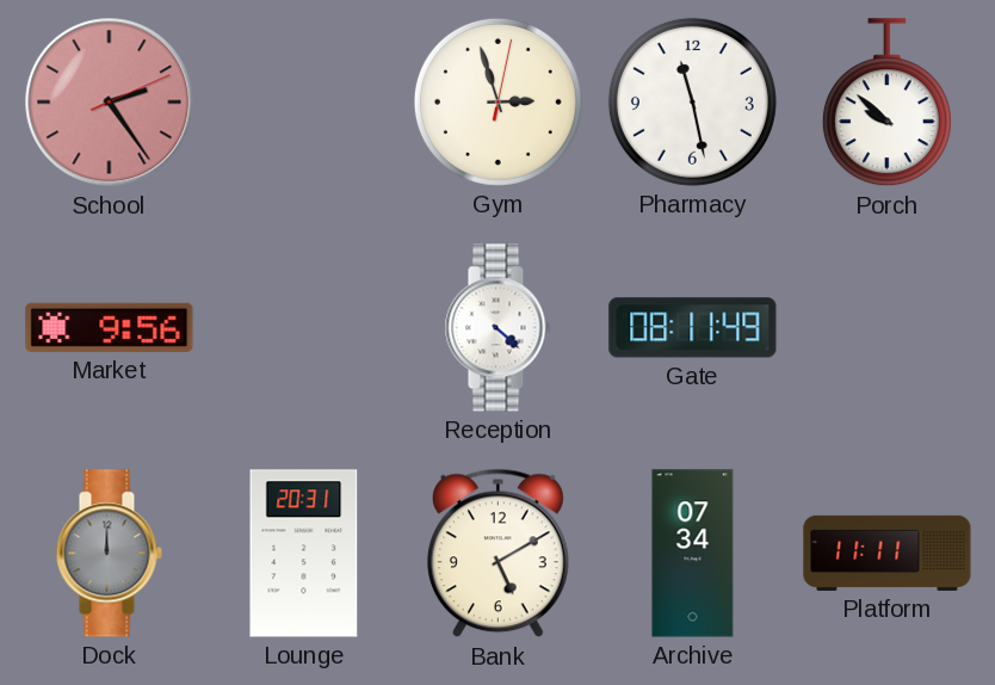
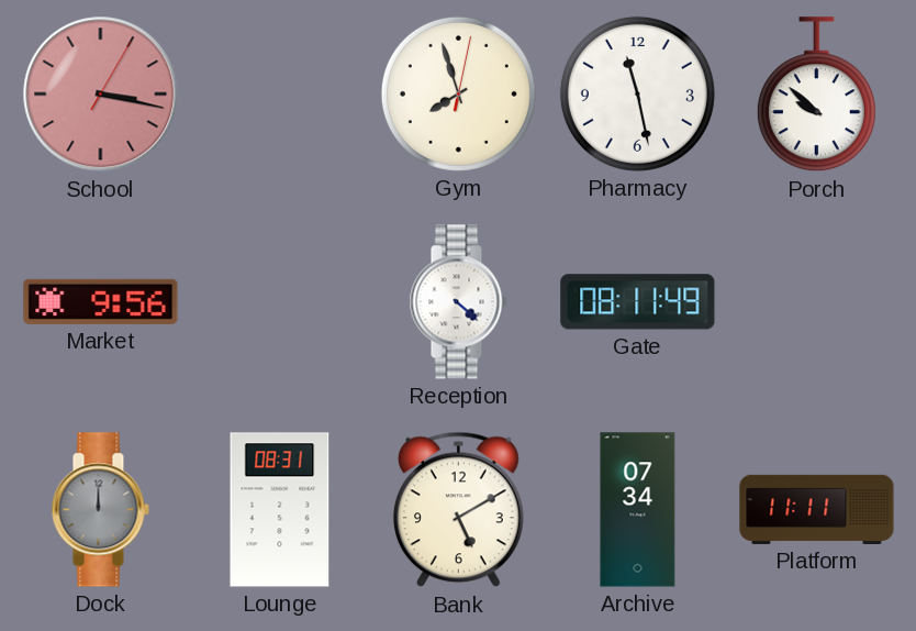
School: 2:24 -> 3:17 (101, 95)
Gym: 2:57 -> 7:57 (458, 93)
Lounge: 20:31 -> 08:31 (280, 510)
